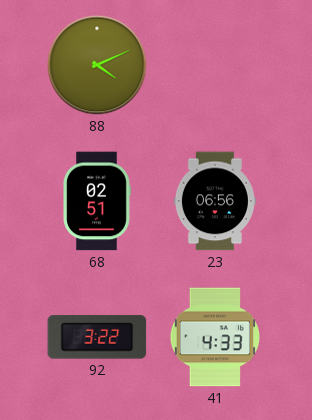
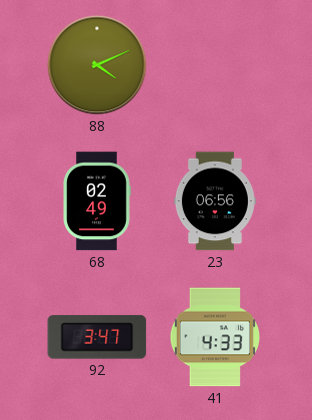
68: 02:51 -> 02:49 (97, 201)
92: 3:22 -> 3:47 (97, 337)
